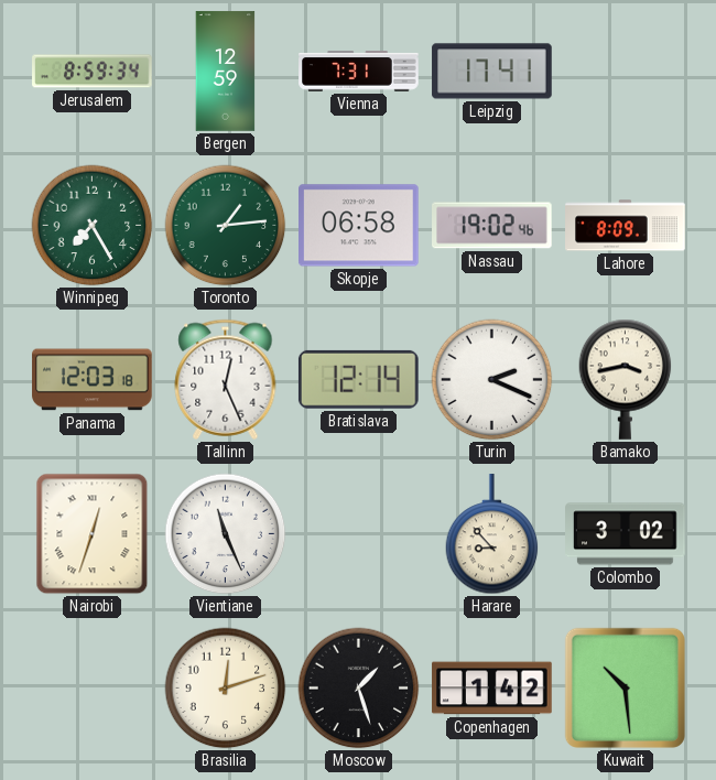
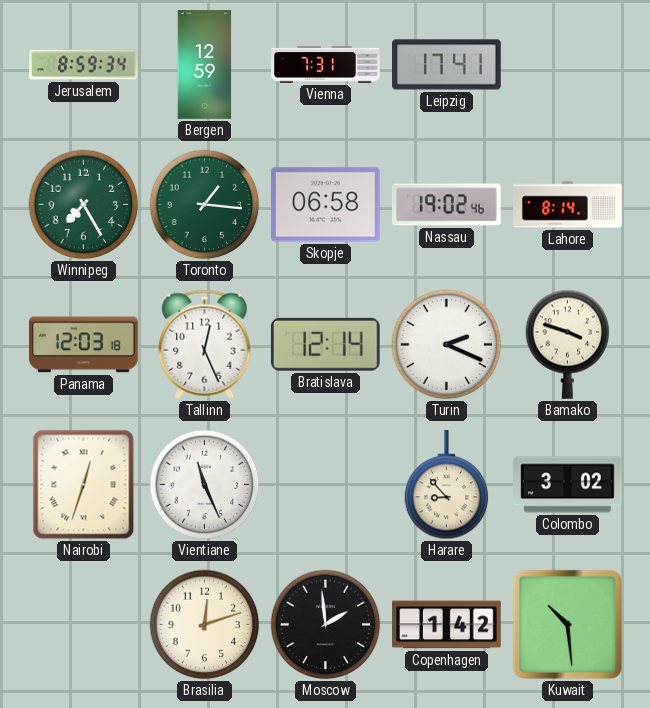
Toronto: 1:14 -> 1:16 (205, 205)
Lahore: 8:09 -> 8:14 (568, 205)
Bamako: 3:43 -> 3:48 (568, 344)
Moscow: 1:27 -> 1:59 (326, 625)
